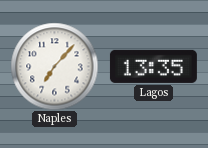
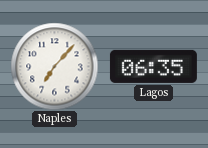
Lagos: 13:35 -> 06:35 (153, 66)
